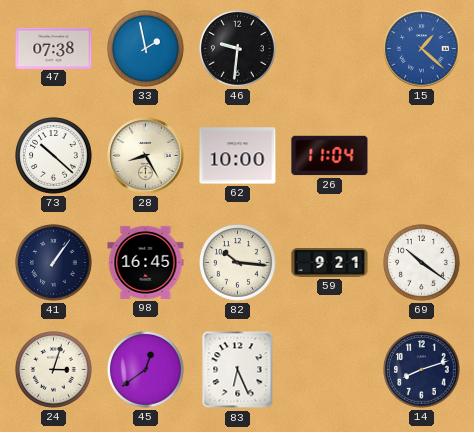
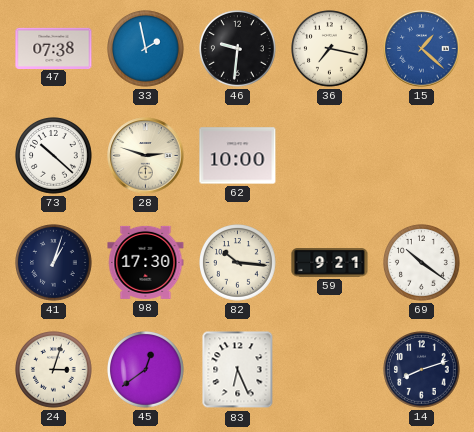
36: none -> 7:17 (330, 49)
28: 8:25 -> 2:48 (146, 156)
26: 11:04 -> none (330, 156)
41: 1:06 -> 1:03 (54, 263)
98: 16:45 -> 17:30 (146, 262)
